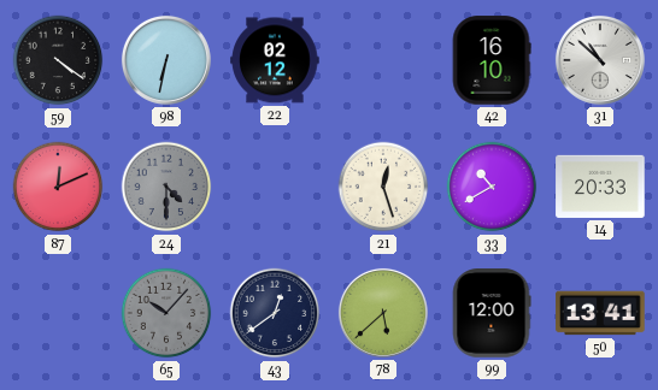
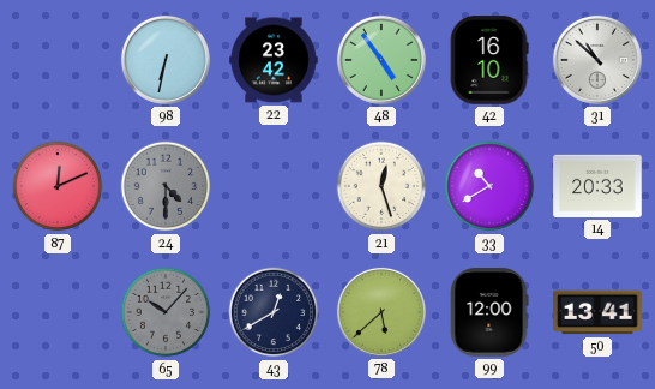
59: 4:21 -> none (58, 60)
22: 02:12 -> 23:42 (274, 60)
48: none -> 4:54 (381, 60)
43: 12:39 -> 12:40 (274, 312)
